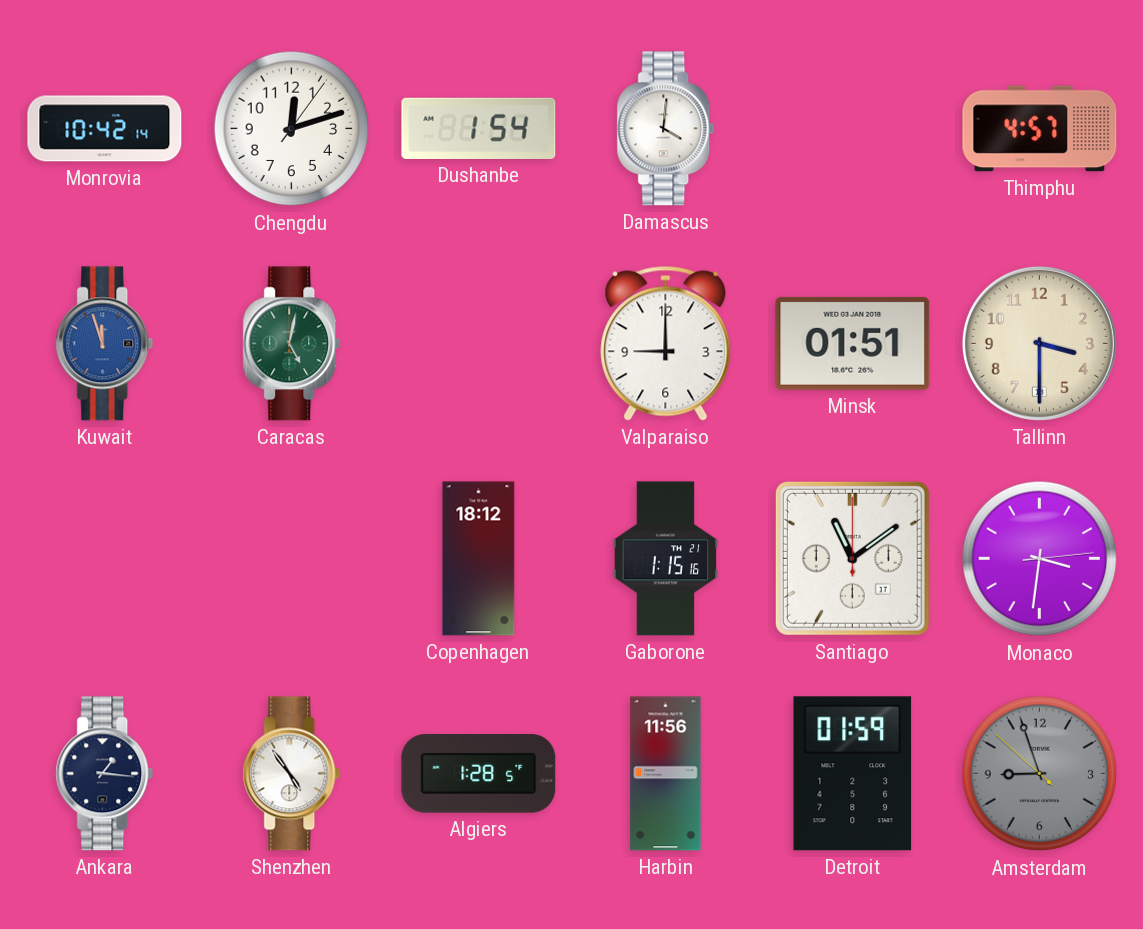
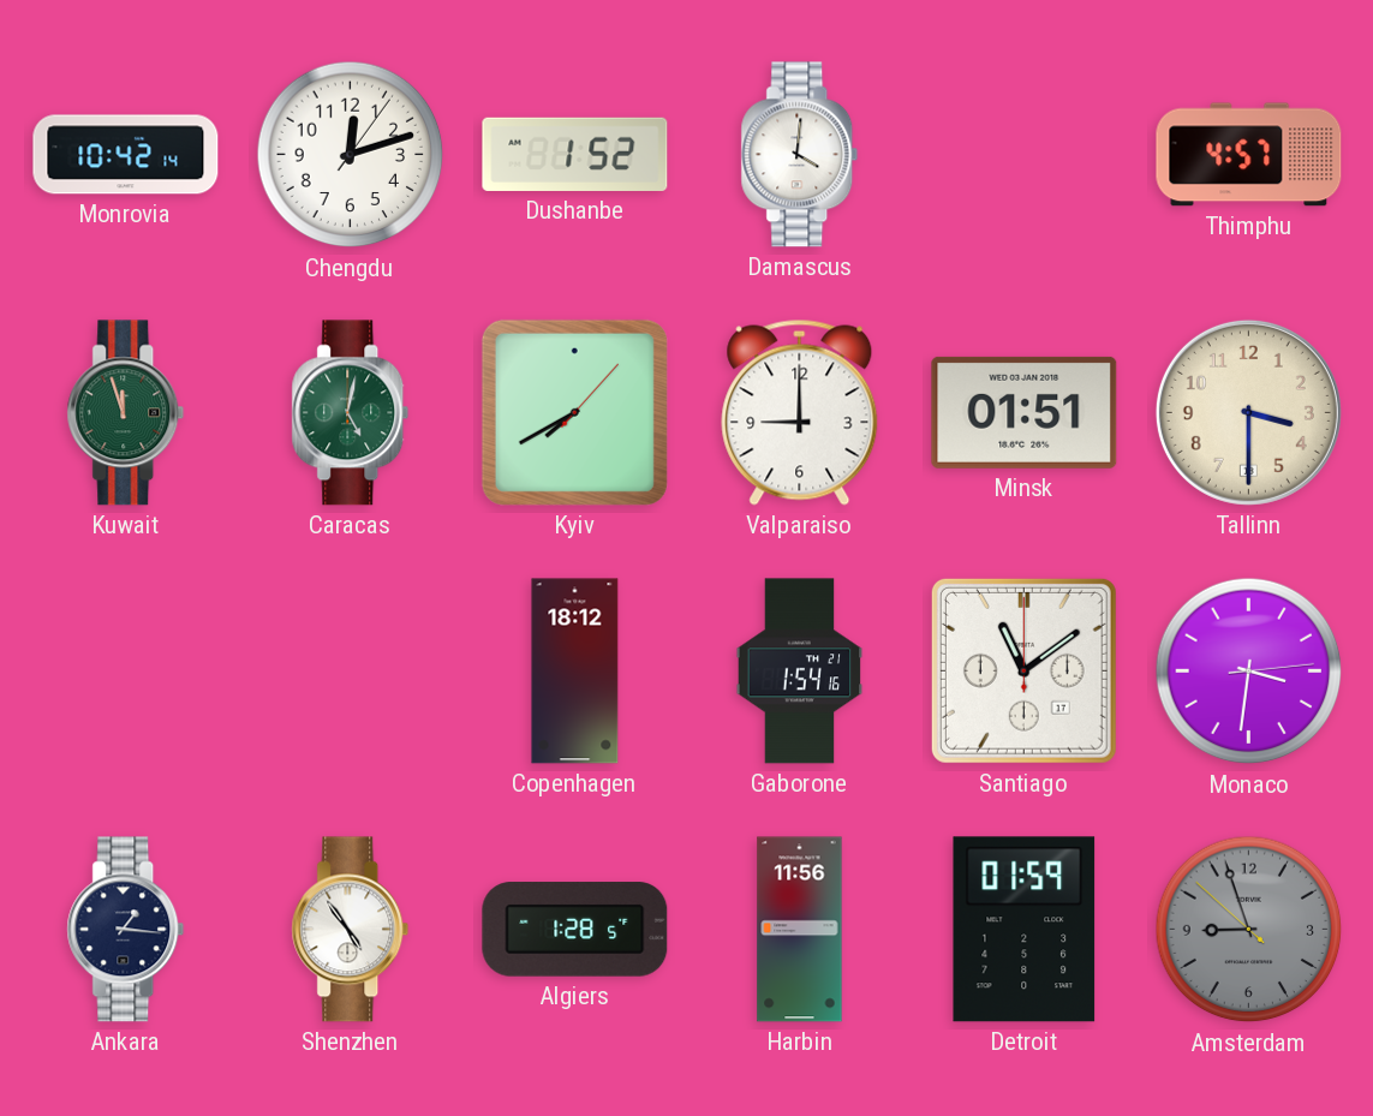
Dushanbe: 1:54 -> 1:52 (575, 154)
Kuwait dial: blue -> green (126, 413)
Kyiv: none -> 7:40 (574, 412)
Gaborone: 1:15 -> 1:54 (800, 672)
